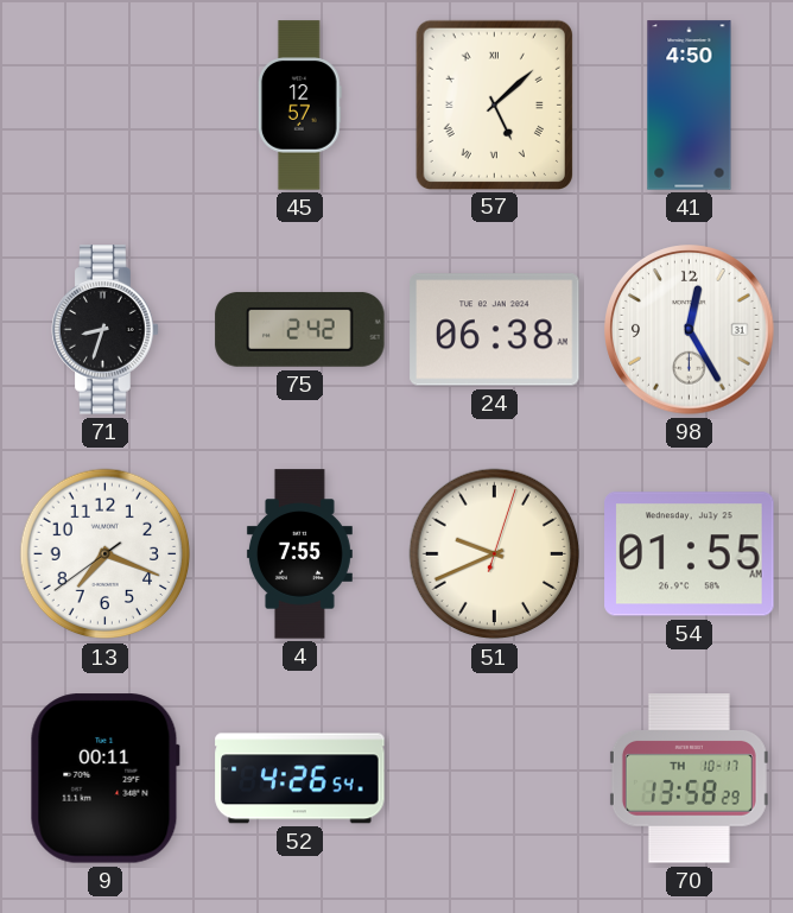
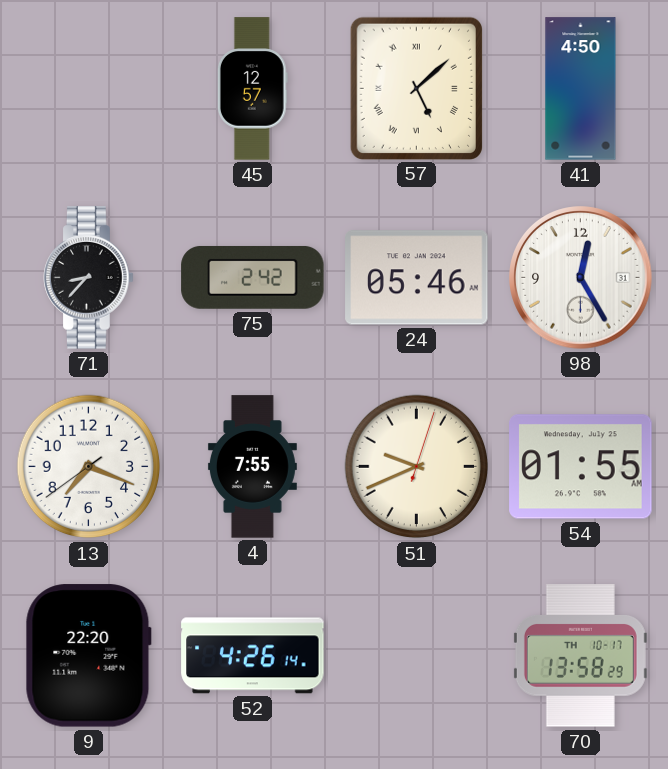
71: 8:33 -> 8:37 (89, 278)
24: 06:38 -> 05:46 (417, 278)
9: 00:11 -> 22:20 (88, 656)
52: 4:26:54 -> 4:26:14 (253, 656)
